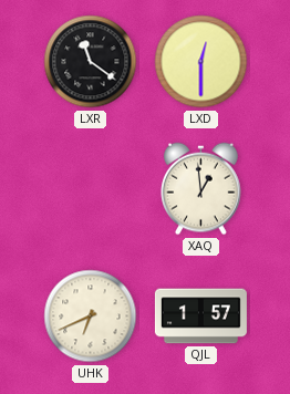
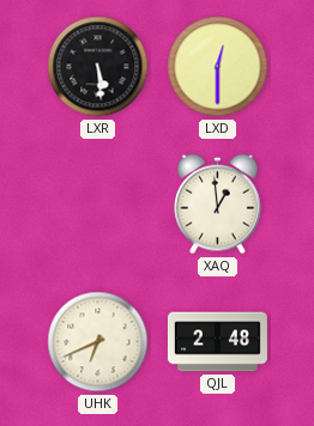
LXR: 11:21 -> 5:29 (98, 67)
QJL: 1:57 -> 2:48 (217, 342)
